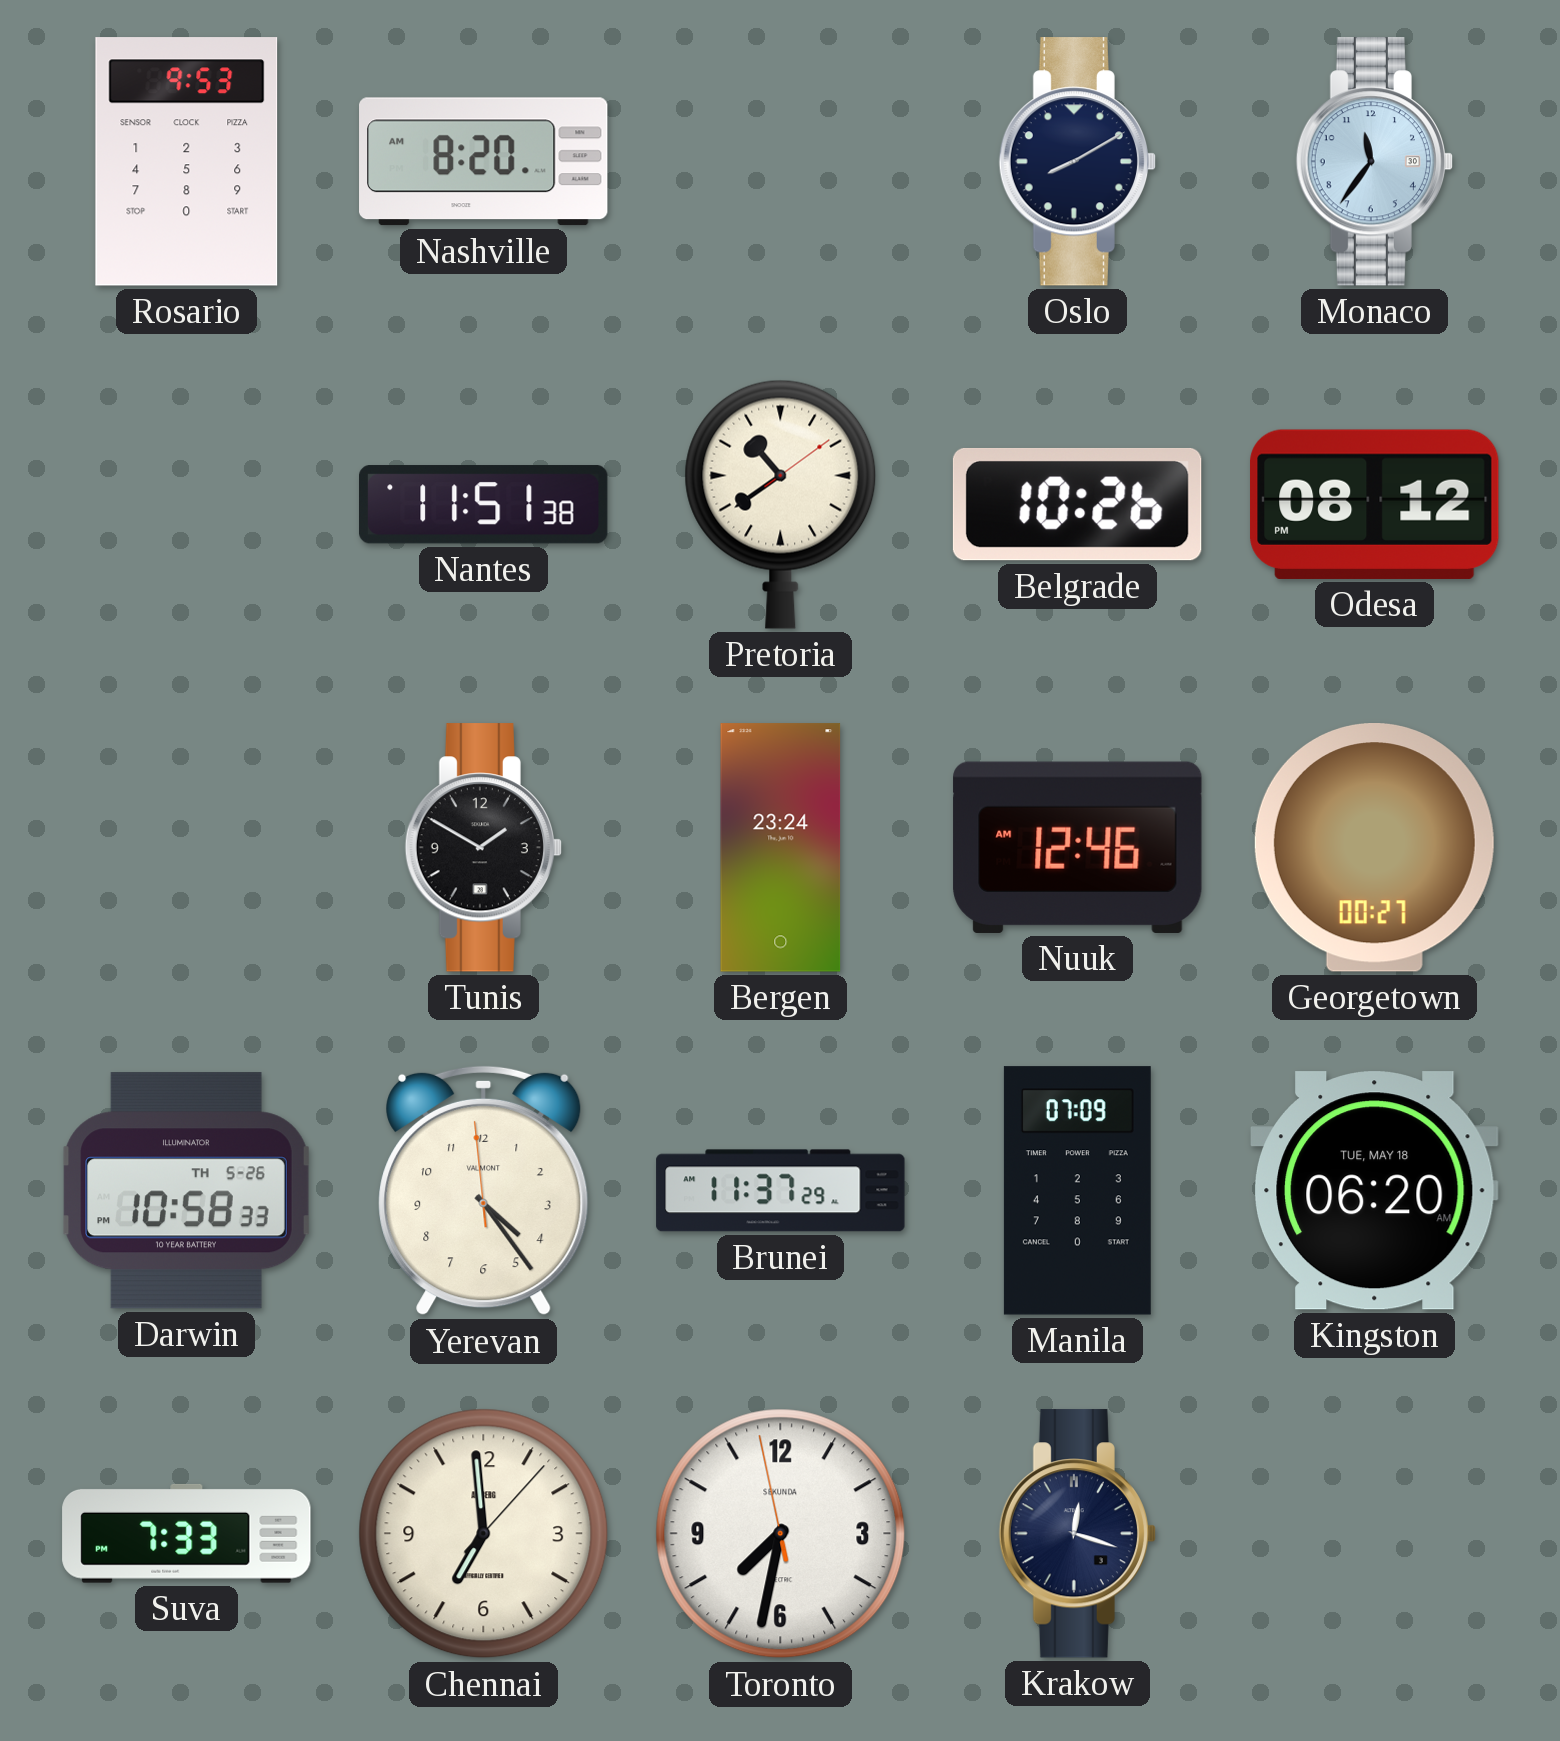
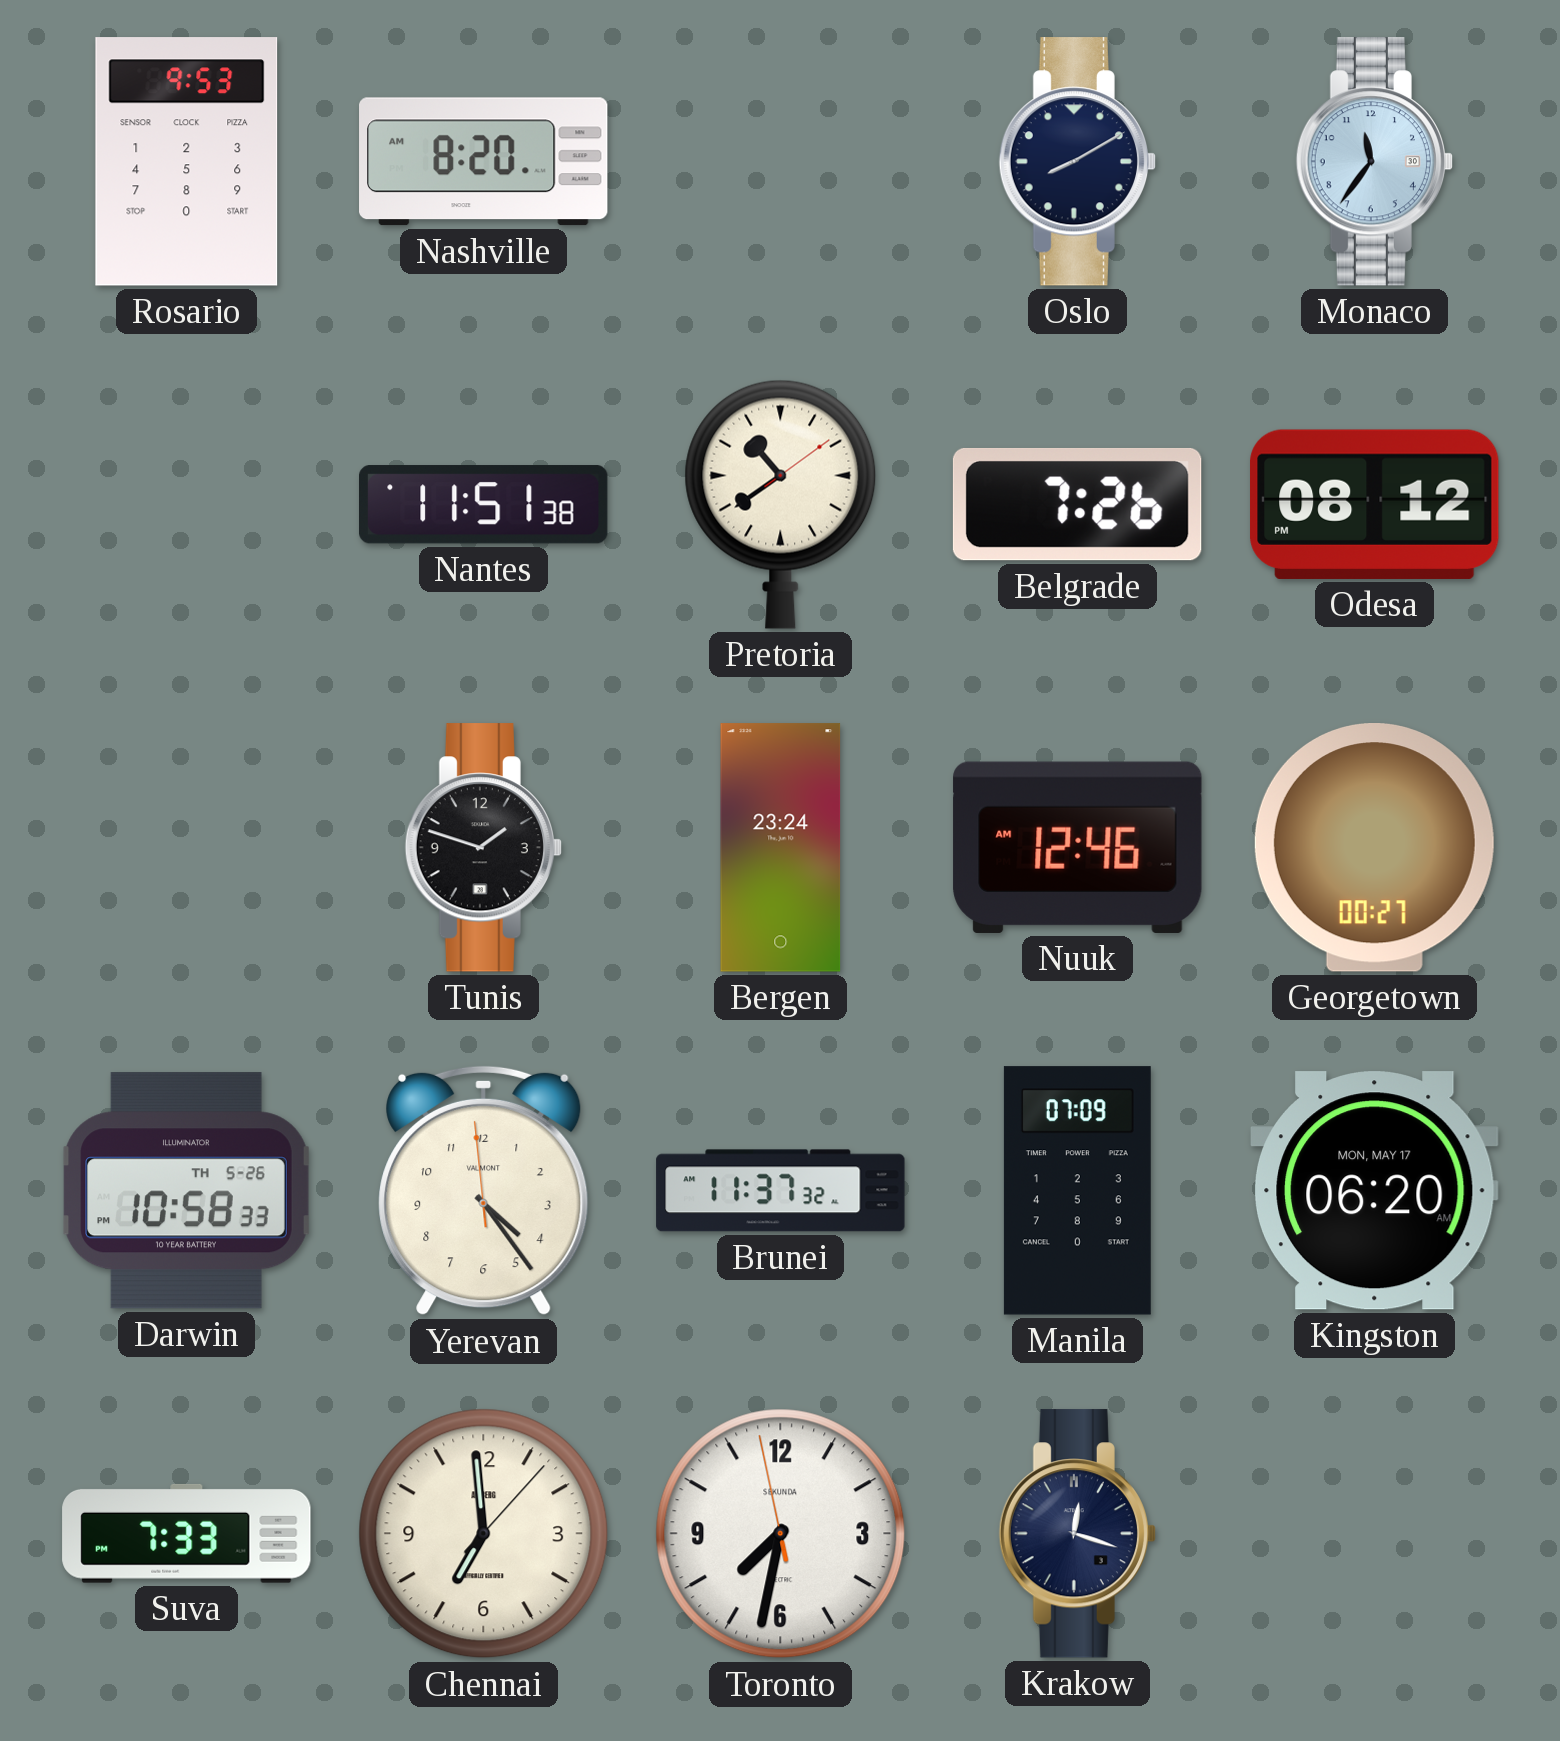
Belgrade: 10:26 -> 7:26 (1077, 504)
Tunis: 1:50 -> 1:48 (483, 848)
Brunei: 11:37:29 -> 11:37:32 (781, 1191)
Kingston date: TUE, MAY 18 -> MON, MAY 17 (1374, 1191)
